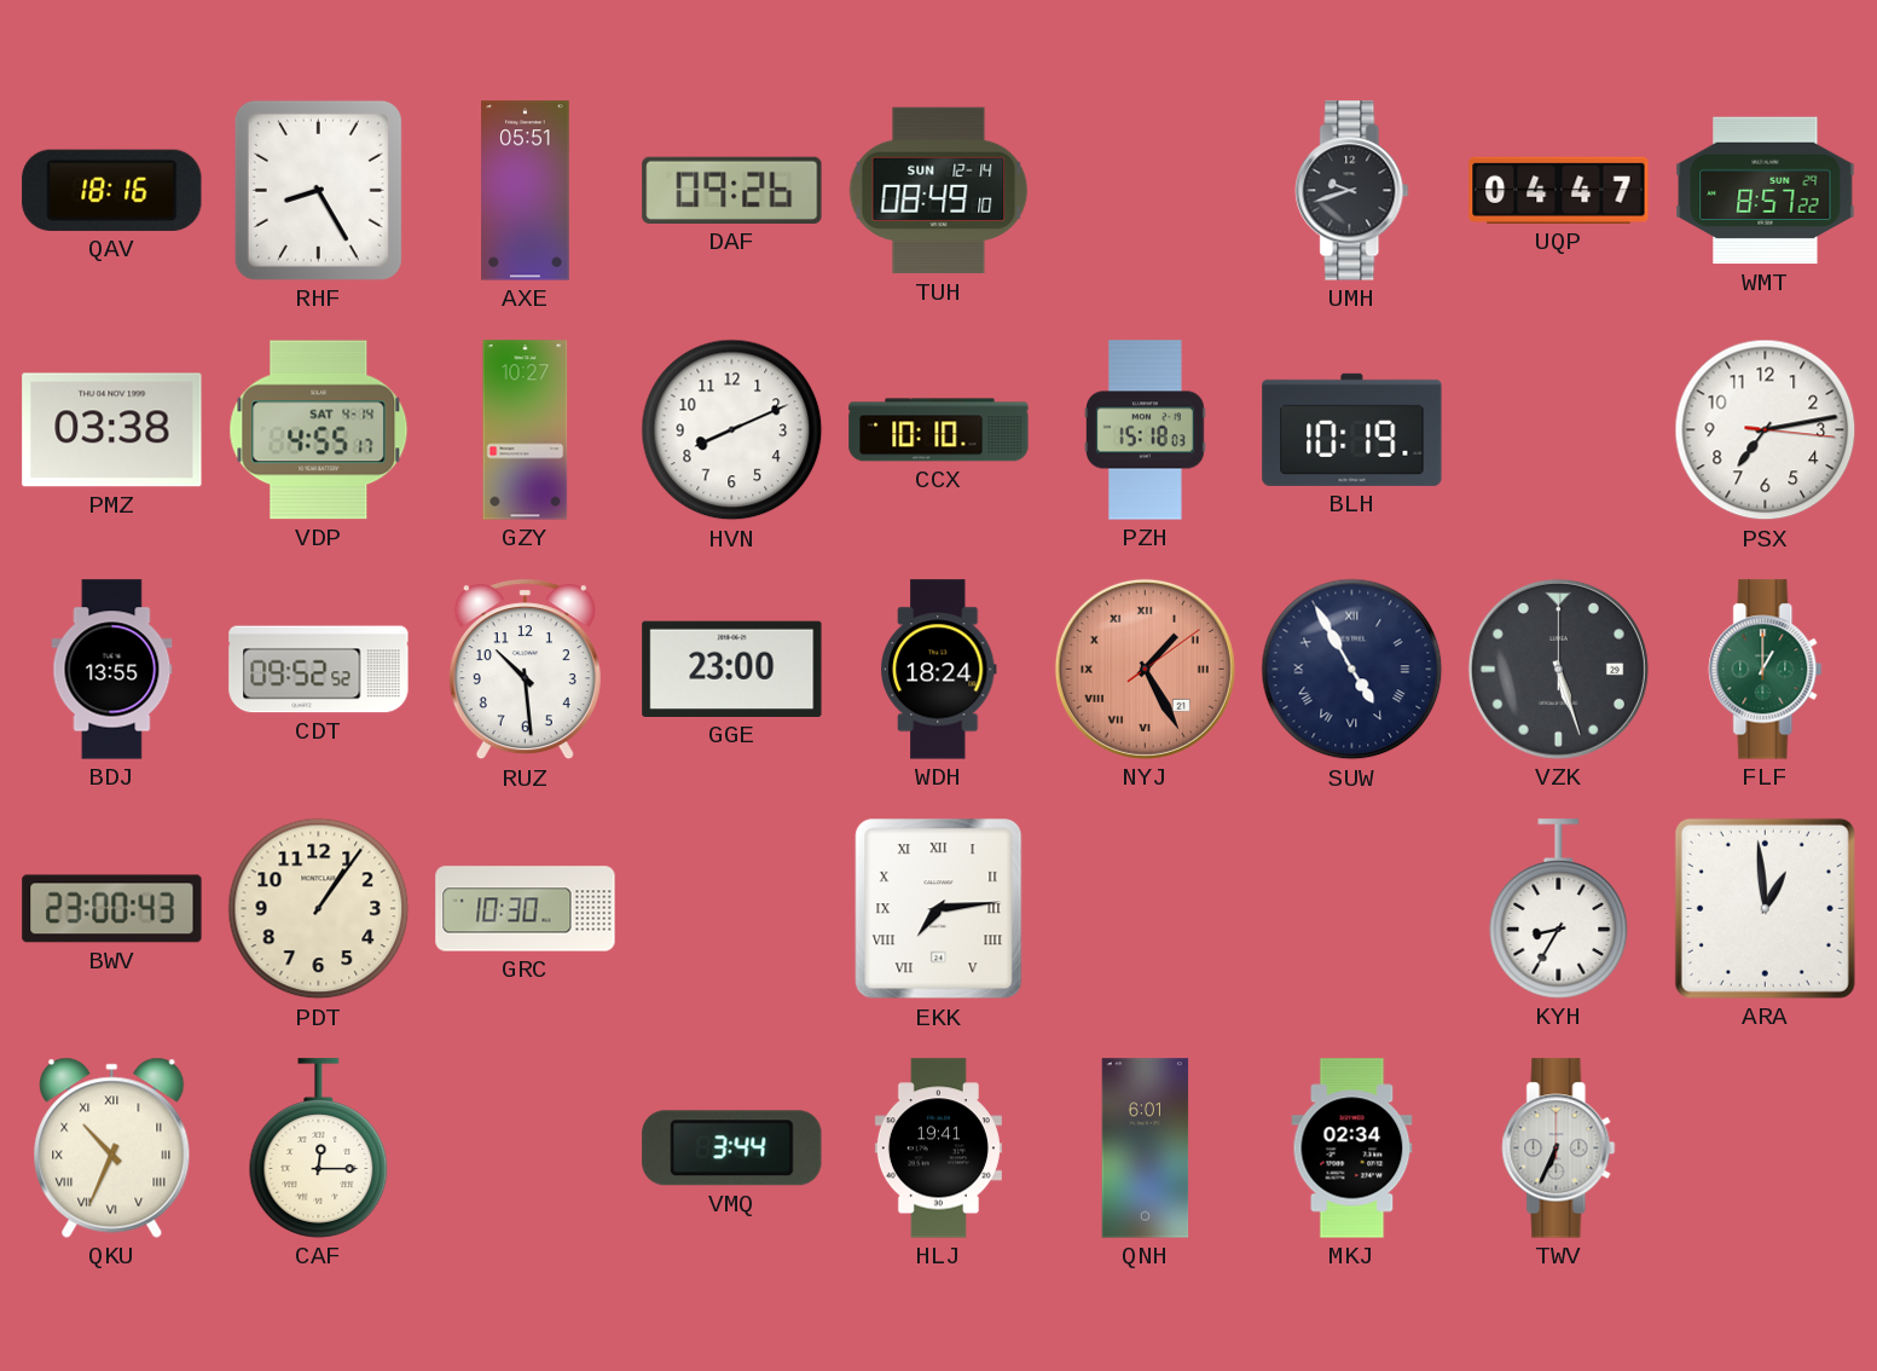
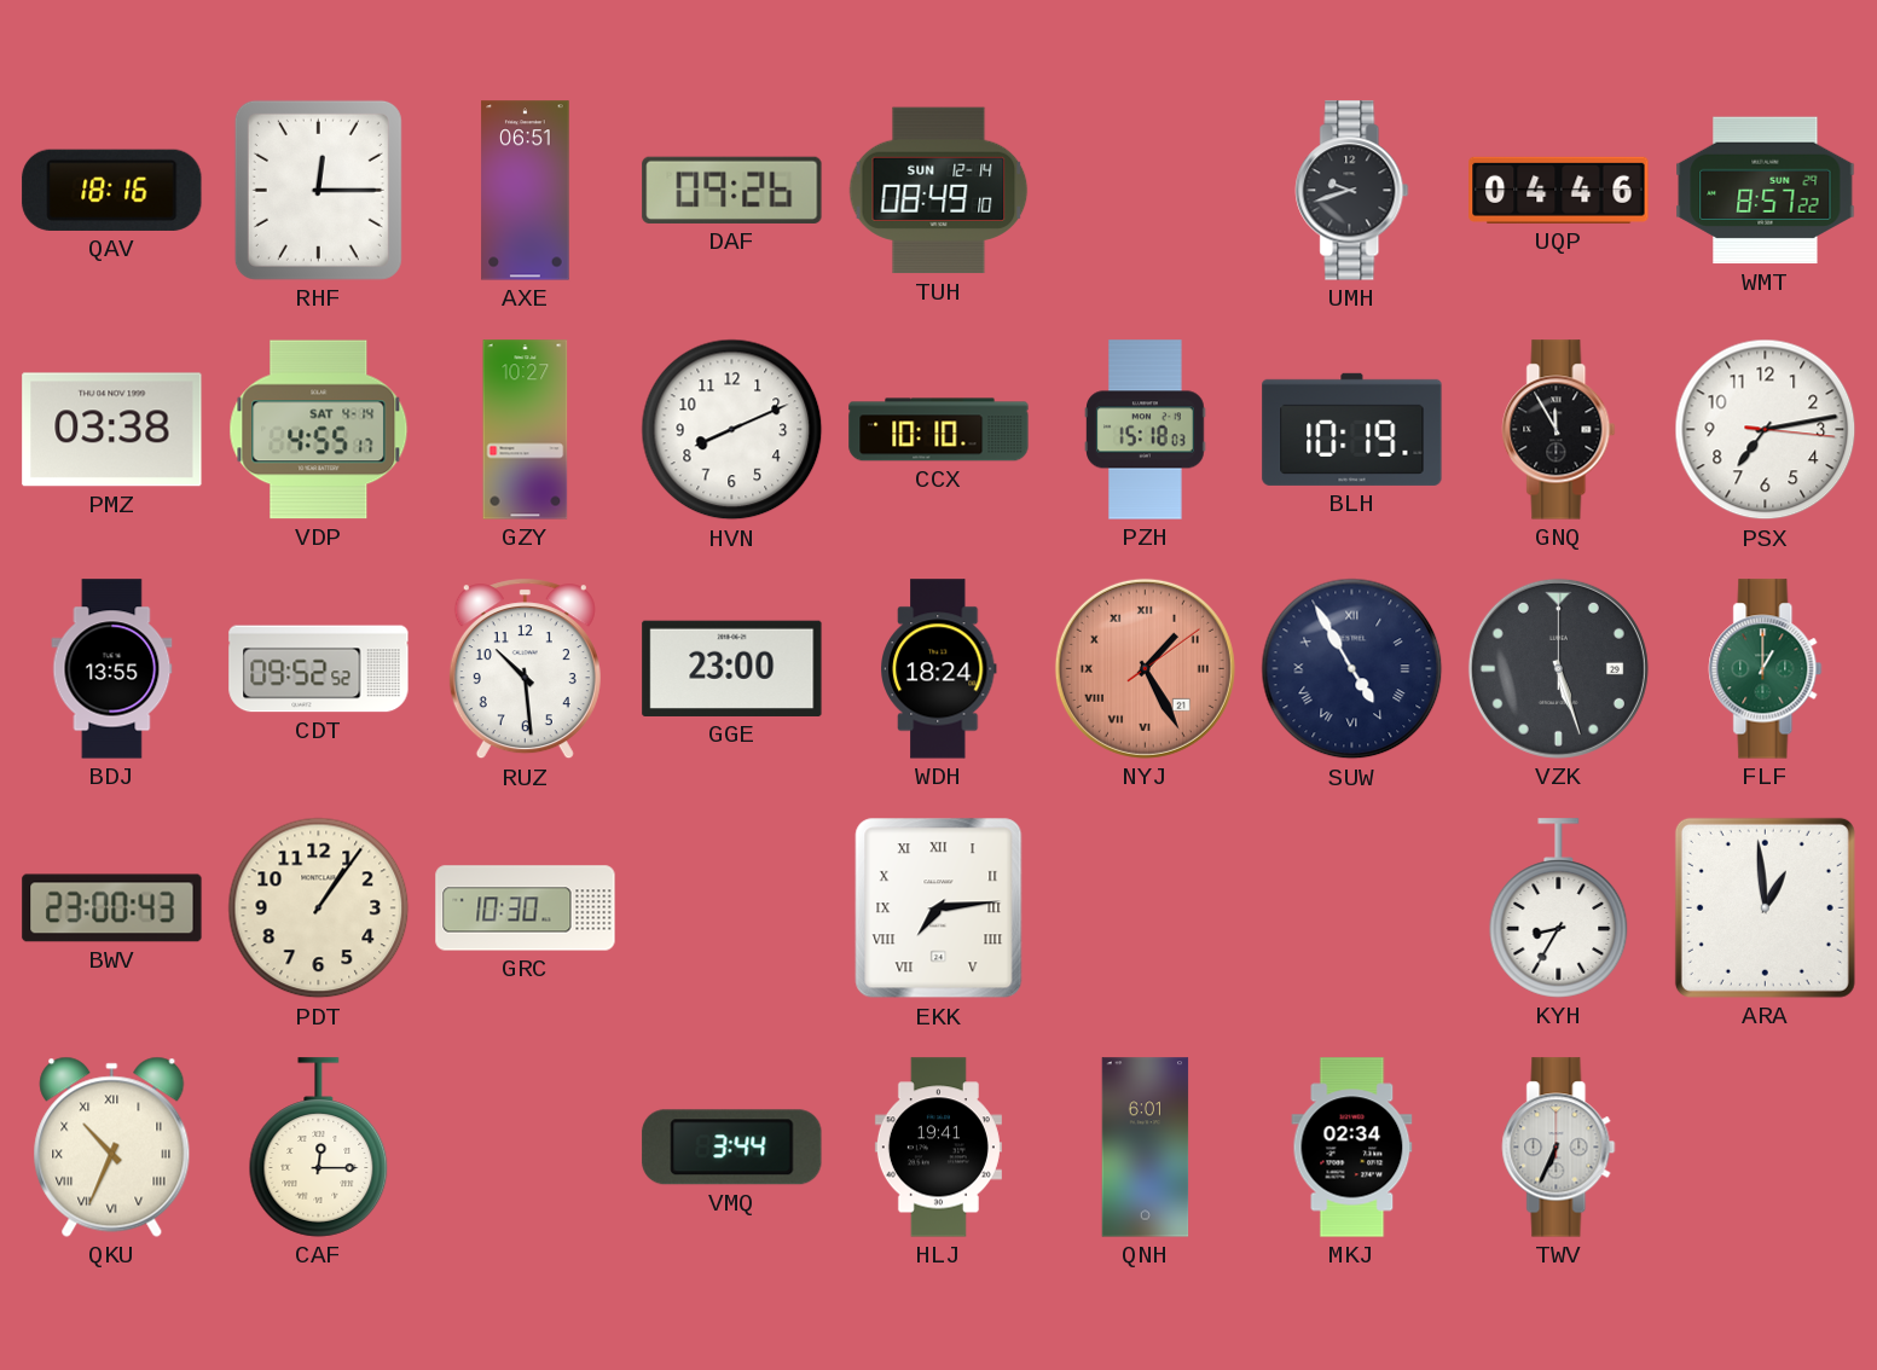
RHF: 8:25 -> 12:15 (318, 190)
AXE: 05:51 -> 06:51 (526, 191)
UQP: 04:47 -> 04:46 (1559, 190)
GNQ: none -> 11:55 (1559, 430)
